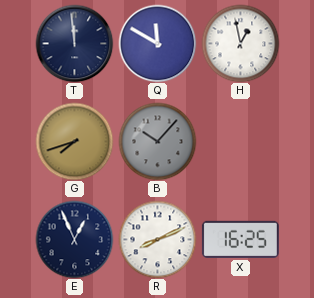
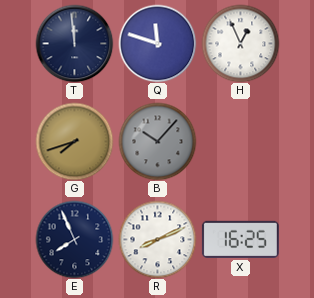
Q: 11:50 -> 11:48 (157, 43)
H: 12:58 -> 12:56 (240, 43)
E: 12:56 -> 7:56 (74, 239)
